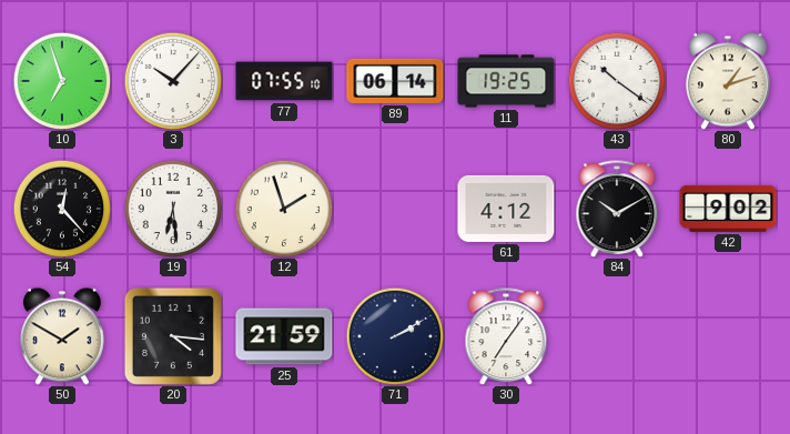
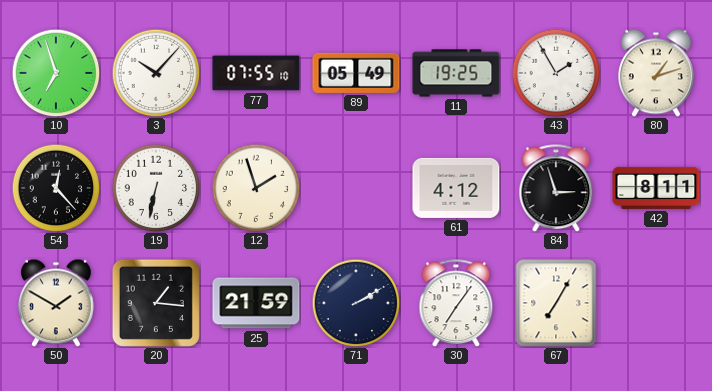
89: 06:14 -> 05:49 (356, 73)
43: 10:21 -> 1:55 (556, 73)
19: 6:29 -> 6:32 (156, 188)
84: 10:10 -> 2:57 (556, 188)
42: 9:02 -> 8:11 (656, 188)
20: 4:16 -> 1:16 (156, 303)
67: none -> 7:05 (556, 303)
